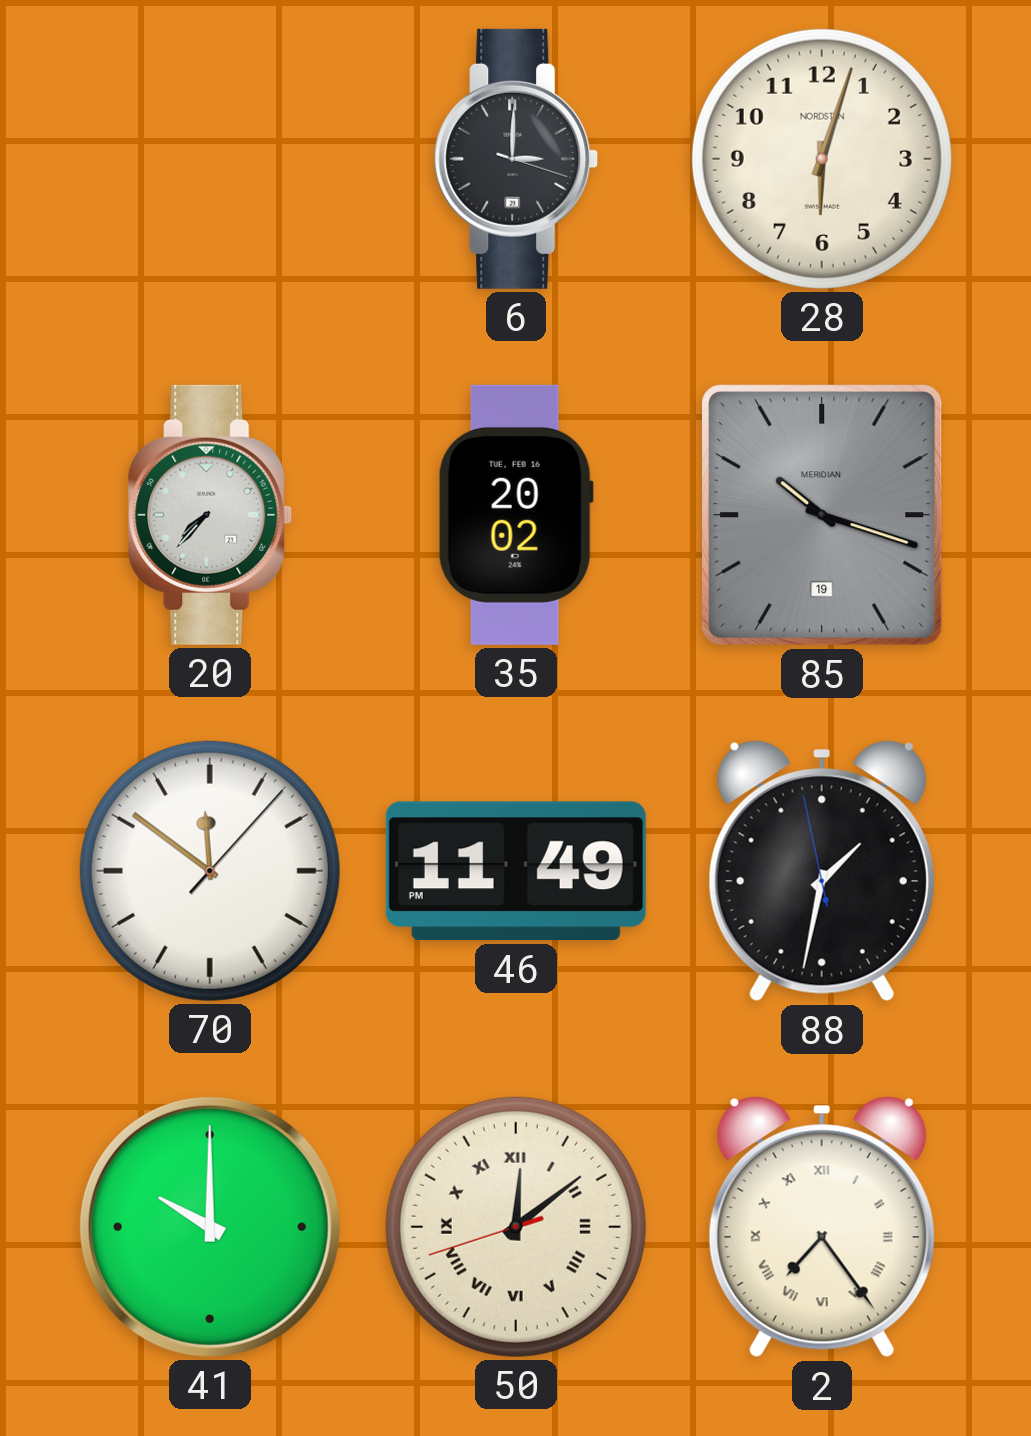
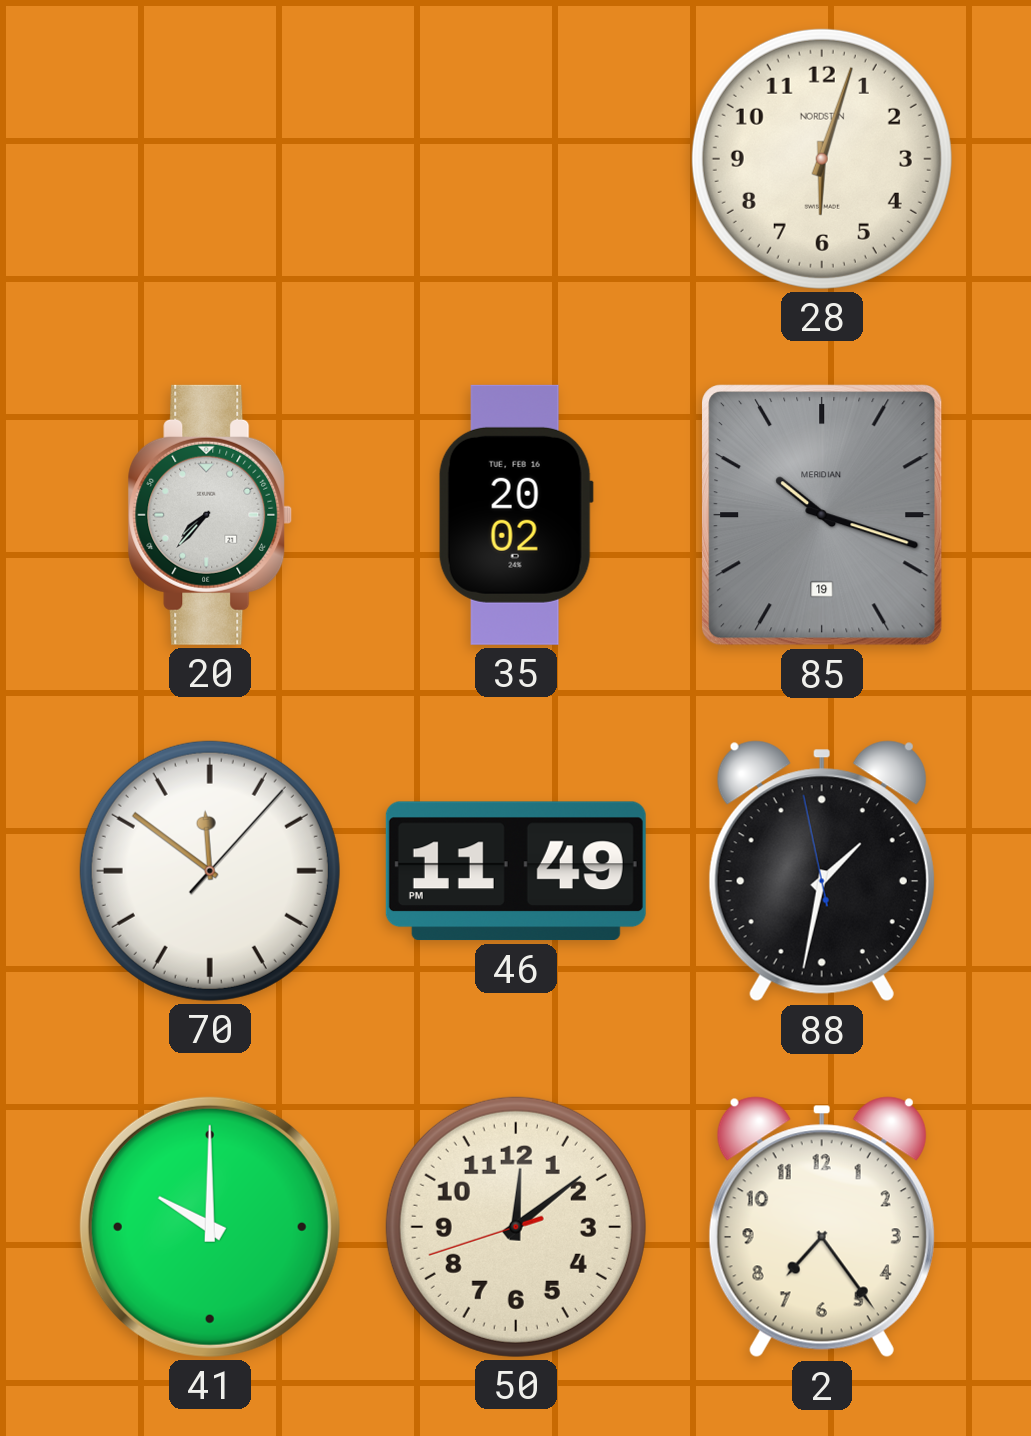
6: 3:00 -> none (516, 159)
50 numerals: Roman -> Arabic (516, 1227)
2 numerals: Roman -> Arabic (822, 1227)
